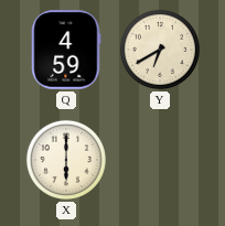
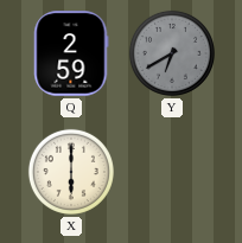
Q: 4:59 -> 2:59 (71, 53)
Y dial: cream -> grey (172, 53)
